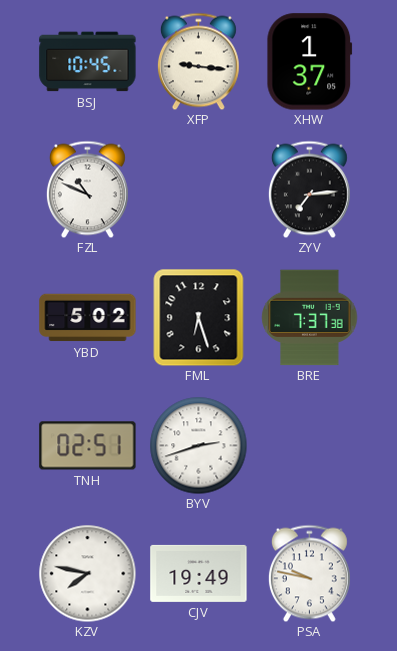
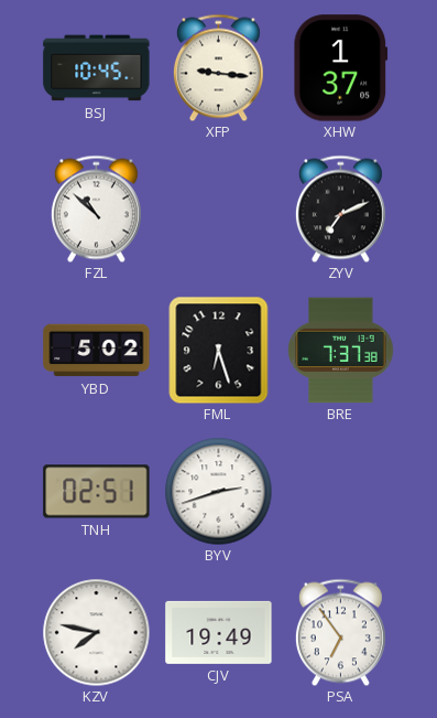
FZL: 10:49 -> 10:52 (96, 208)
ZYV: 7:14 -> 7:11 (340, 208)
PSA: 9:47 -> 6:54 (340, 632)
